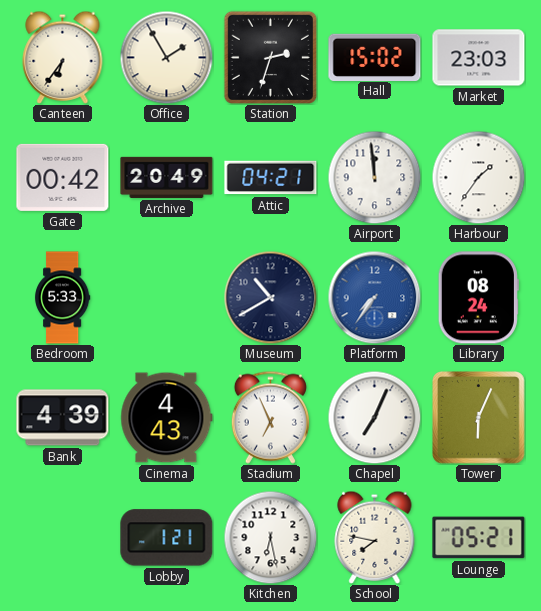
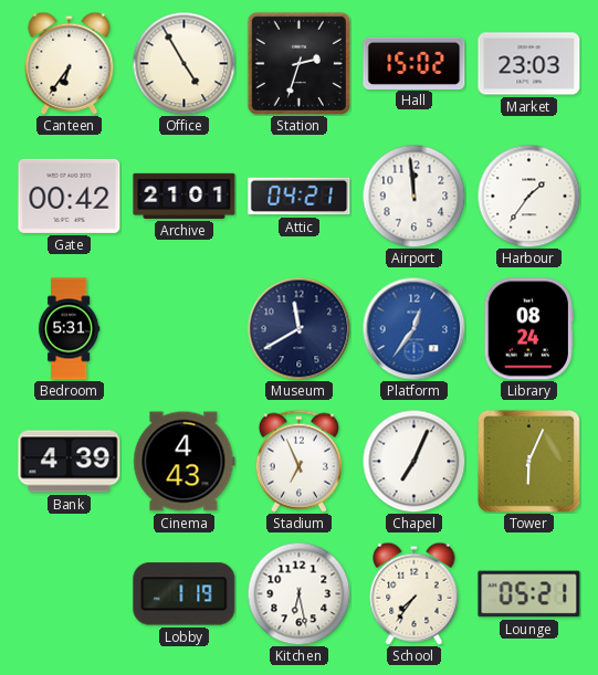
Office: 1:55 -> 4:55 (183, 63)
Archive: 20:49 -> 21:01 (185, 196)
Bedroom: 5:33 -> 5:31 (69, 329)
Museum: 10:40 -> 11:40 (298, 328)
Platform: 7:36 -> 12:36 (413, 328)
Lobby: 1:21 -> 1:19 (185, 594)
School: 7:47 -> 7:36 (415, 593)
